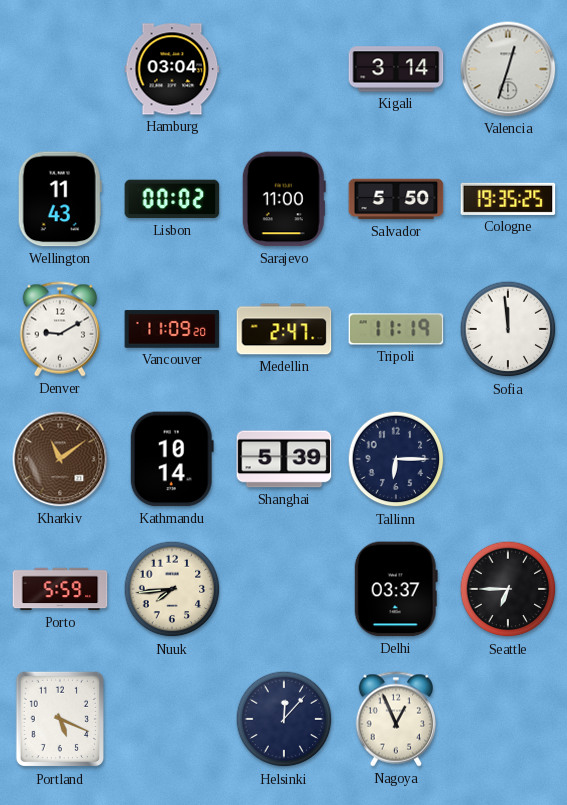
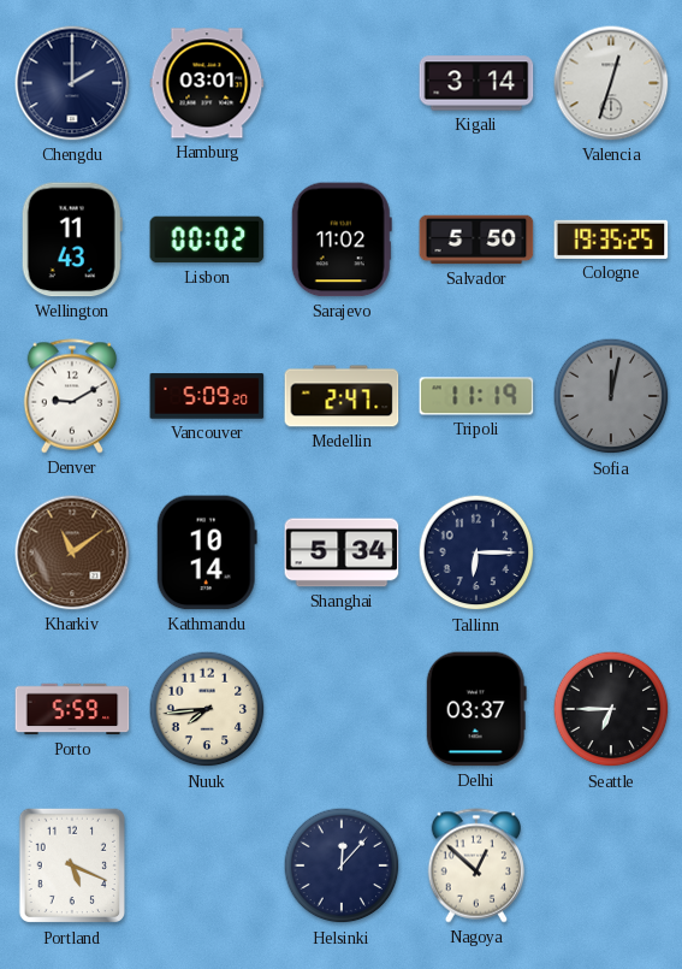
Chengdu: none -> 2:00 (72, 83)
Hamburg: 03:04 -> 03:01 (207, 83)
Sarajevo: 11:00 -> 11:02 (342, 240)
Vancouver: 11:09 -> 5:09 (207, 396)
Sofia: 11:59 -> 12:02 (611, 396)
Sofia dial: white -> grey (611, 396)
Shanghai: 5:39 -> 5:34 (342, 553)
Nagoya: 12:56 -> 12:52 (475, 865)
